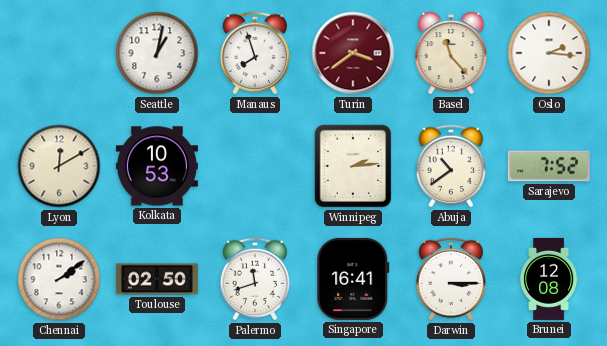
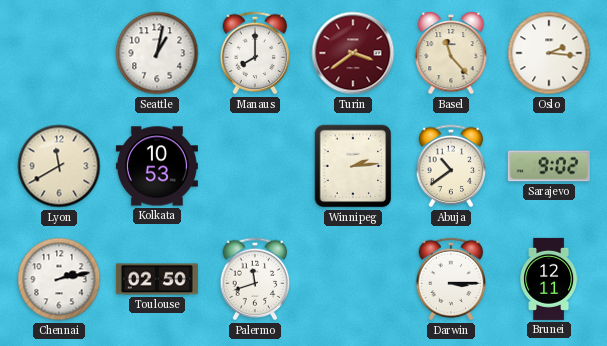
Manaus: 7:57 -> 8:00 (255, 53)
Lyon: 12:10 -> 11:40 (59, 166)
Sarajevo: 7:52 -> 9:02 (549, 166)
Chennai: 2:09 -> 2:13 (59, 279)
Singapore: 16:41 -> none (353, 279)
Brunei: 12:08 -> 12:11 (550, 279)
